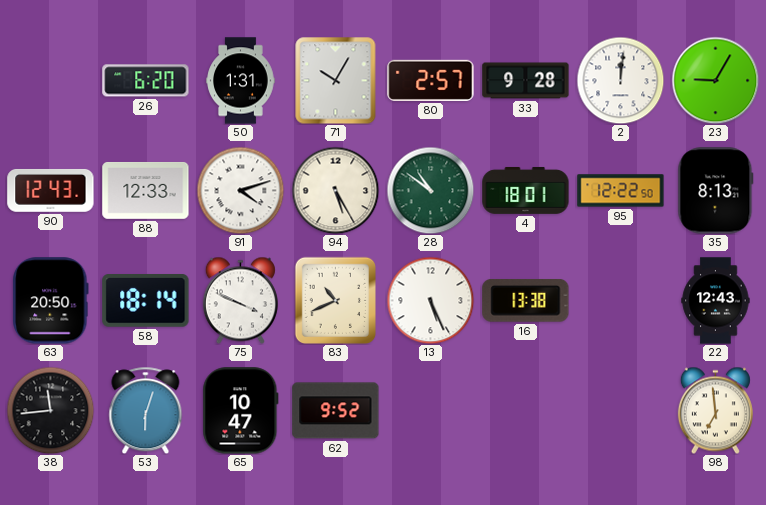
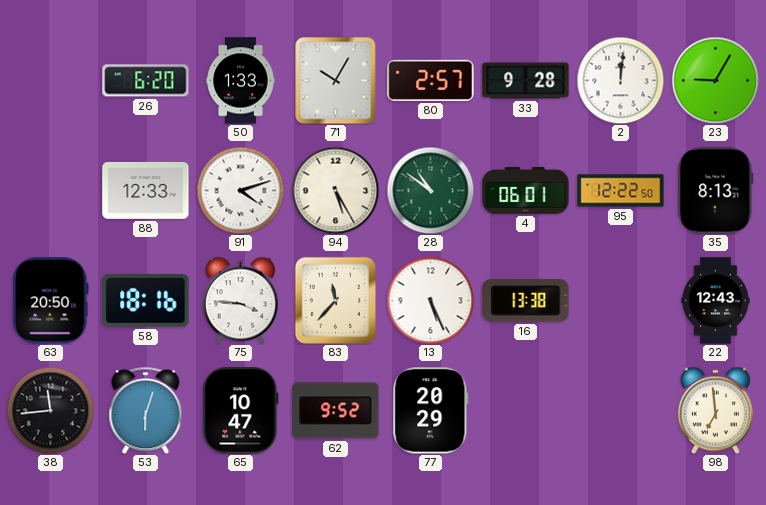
50: 1:31 -> 1:33 (241, 81)
90: 12:43 -> none (51, 190)
4: 18:01 -> 06:01 (526, 190)
58: 18:14 -> 18:16 (146, 301)
75: 3:49 -> 3:46 (240, 300)
83: 10:41 -> 11:37 (335, 300)
77: none -> 20:29 (431, 411)
